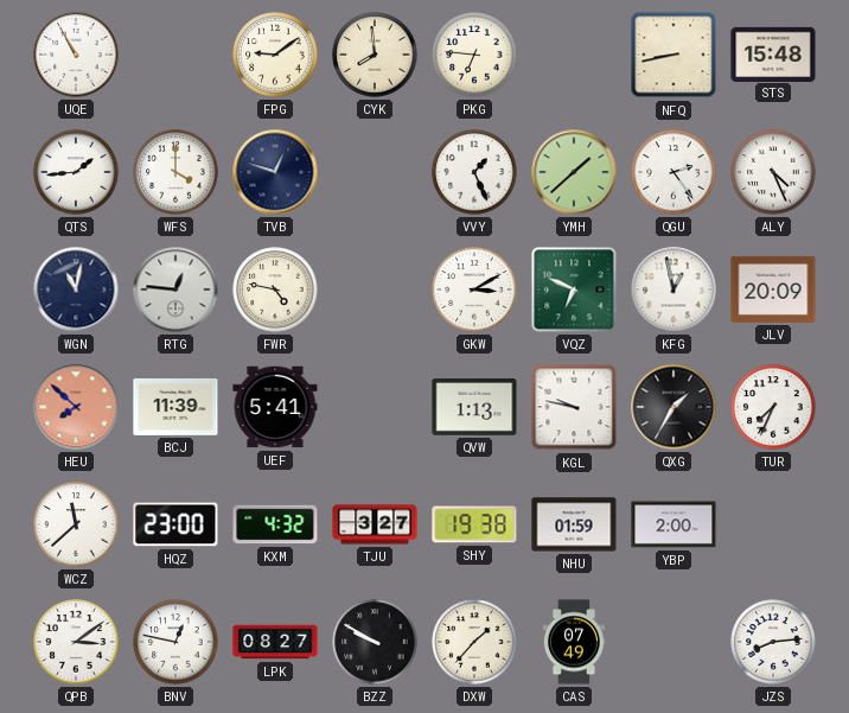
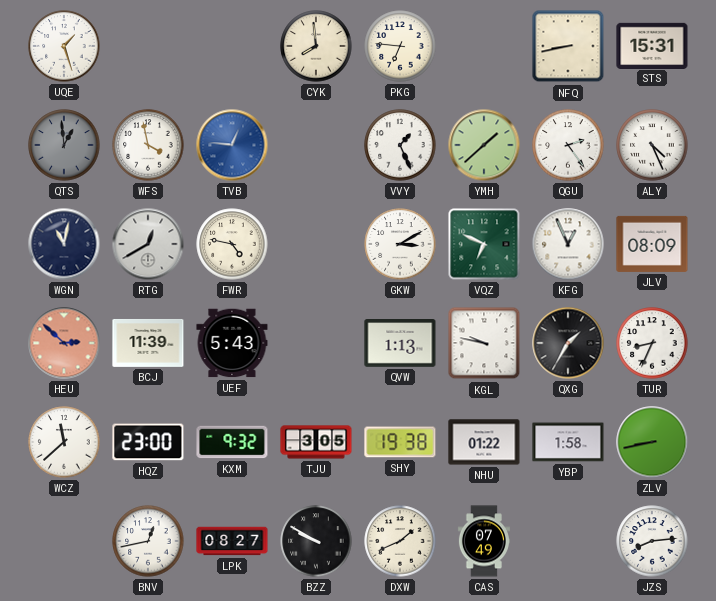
UQE: 10:55 -> 1:27 (64, 46)
FPG: 9:09 -> none (275, 55)
STS: 15:48 -> 15:31 (652, 45)
QTS: 1:44 -> 12:59 (64, 145)
QTS dial: white -> grey (64, 145)
WFS: 4:00 -> 3:58 (148, 145)
TVB: 12:48 -> 12:46 (232, 145)
TVB dial: navy -> blue (232, 145)
RTG: 12:46 -> 12:40 (148, 244)
KFG: 12:58 -> 12:56 (568, 244)
JLV: 20:09 -> 08:09 (652, 244)
HEU: 7:52 -> 2:52 (64, 343)
UEF: 5:41 -> 5:43 (232, 343)
TUR: 7:34 -> 8:34 (652, 343)
KXM: 4:32 -> 9:32 (232, 442)
TJU: 3:27 -> 3:05 (316, 442)
NHU: 01:59 -> 01:22 (484, 442)
YBP: 2:00 -> 1:58 (568, 442)
ZLV: none -> 8:43 (652, 442)
QPB: 3:09 -> none (76, 642)
BNV: 12:47 -> 12:43 (148, 541)
DXW: 1:37 -> 1:41 (400, 541)
